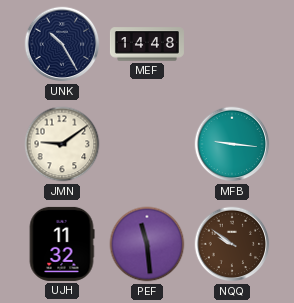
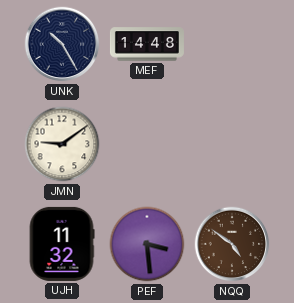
MFB: 9:16 -> none (232, 144)
PEF: 11:29 -> 3:29 (147, 244)
NQQ: 9:51 -> 4:51 (232, 244)
